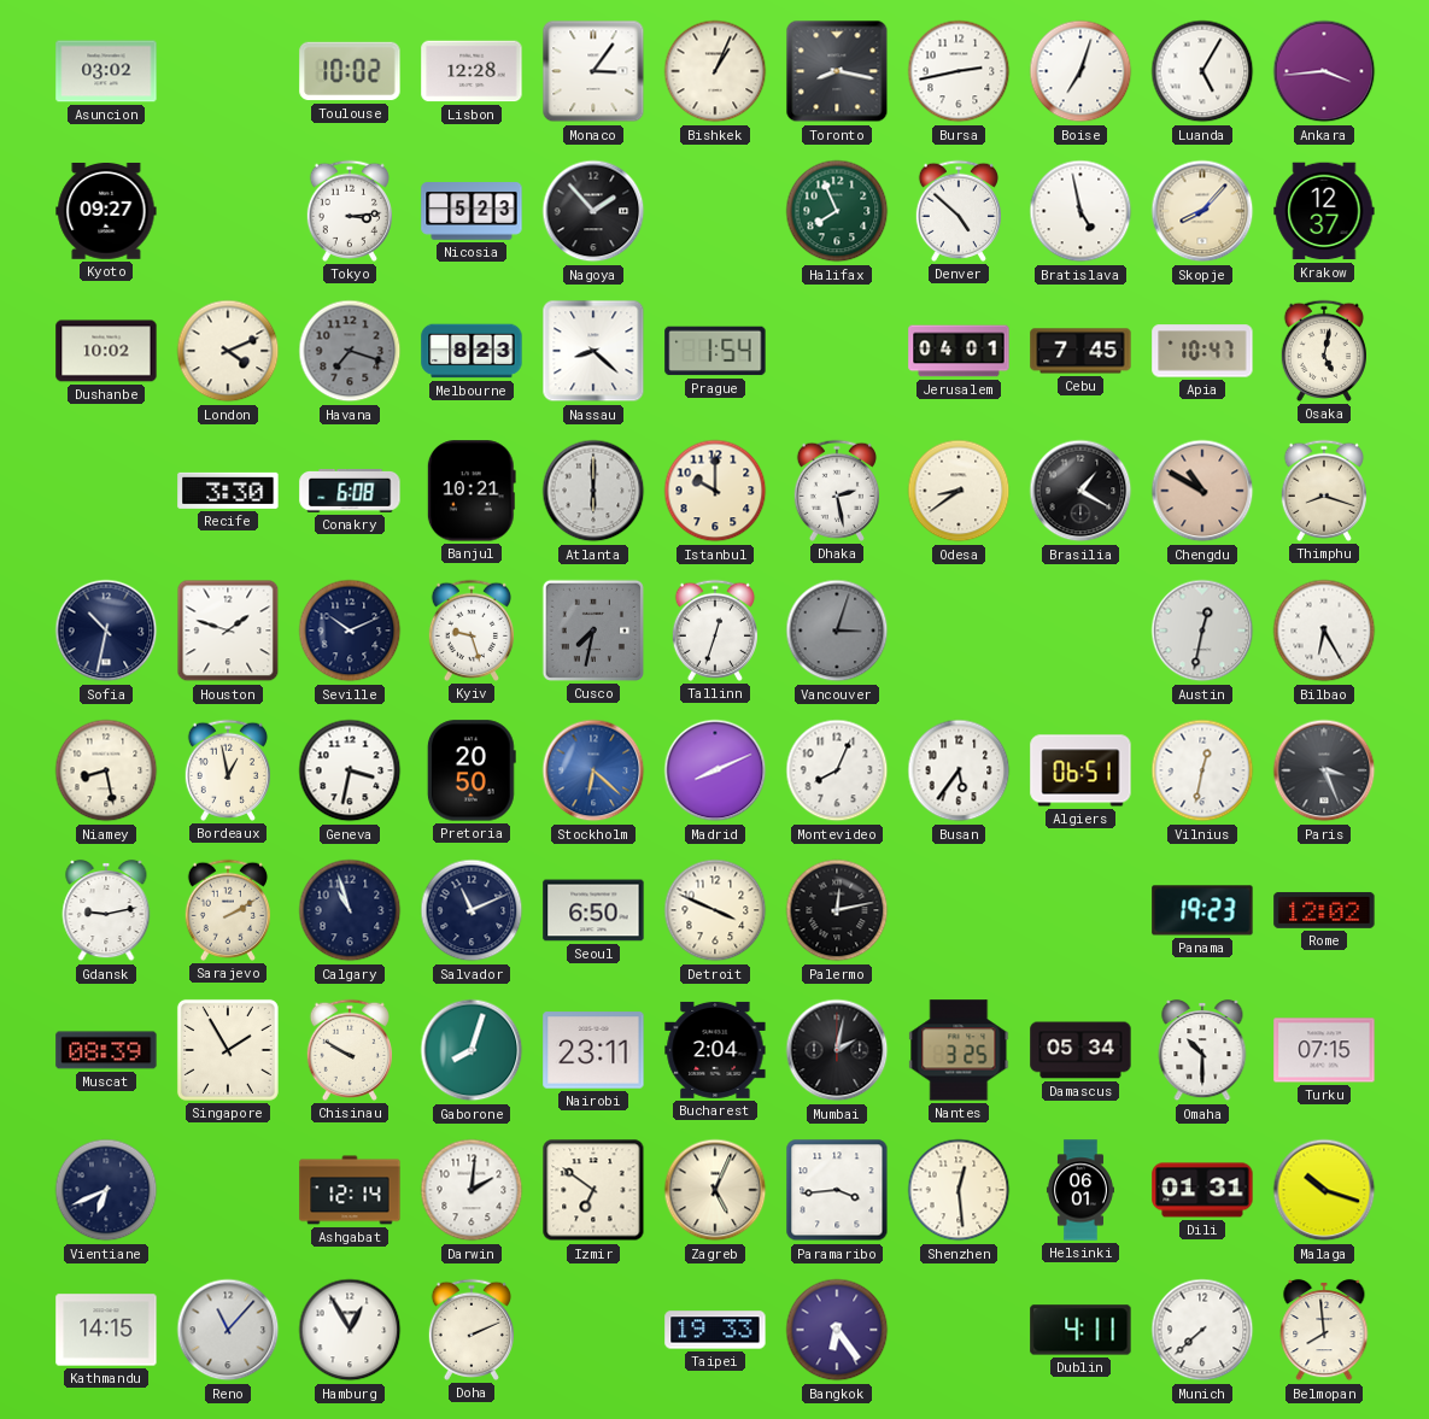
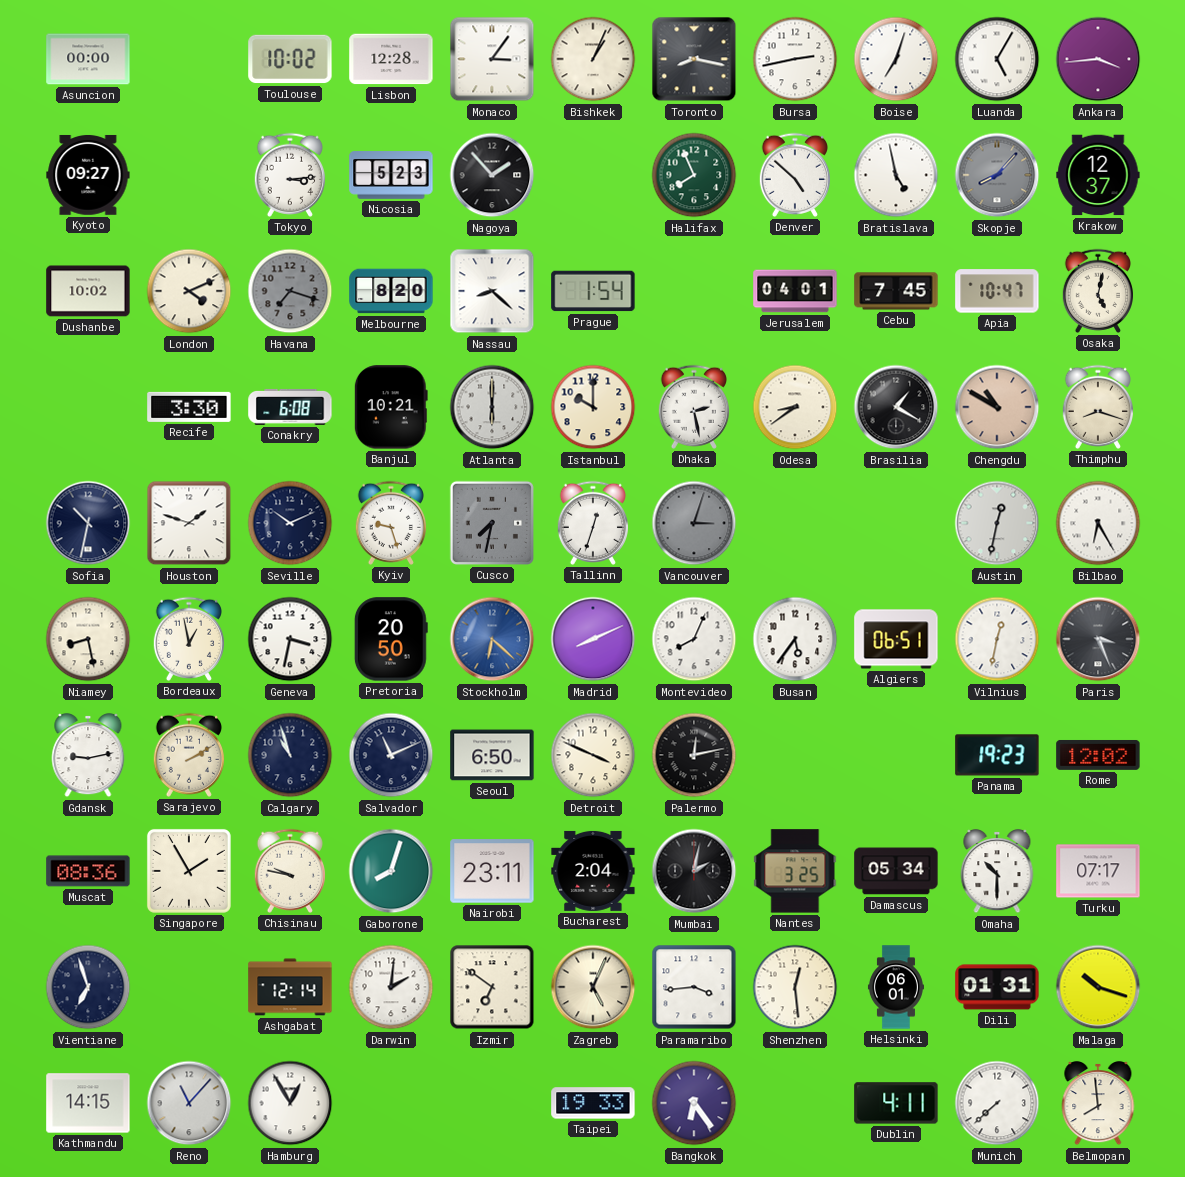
Asuncion: 03:02 -> 00:00 (88, 59)
Skopje dial: cream -> grey (997, 175)
Melbourne: 8:23 -> 8:20 (391, 291)
Muscat: 08:39 -> 08:36 (88, 871)
Chisinau: 9:50 -> 9:47 (289, 871)
Turku: 07:15 -> 07:17 (1098, 871)
Vientiane: 6:41 -> 6:57 (88, 987)
Doha: 2:11 -> none (470, 1330)
